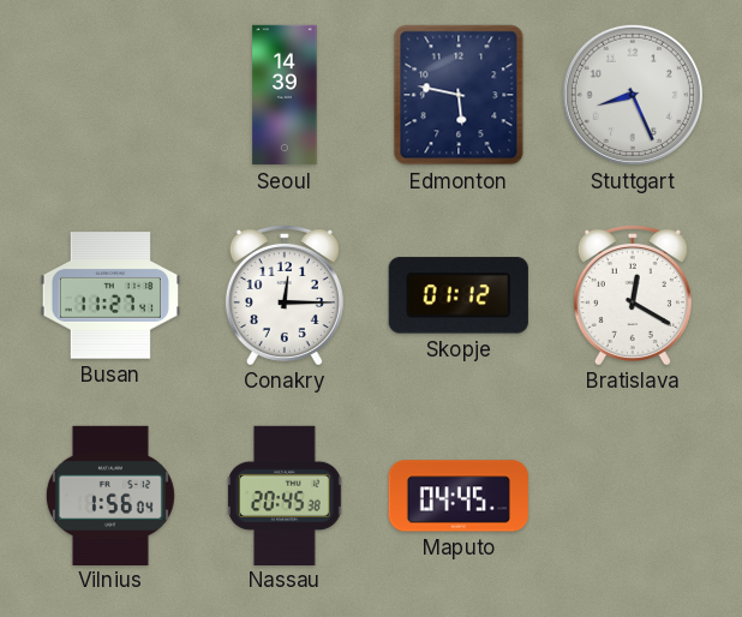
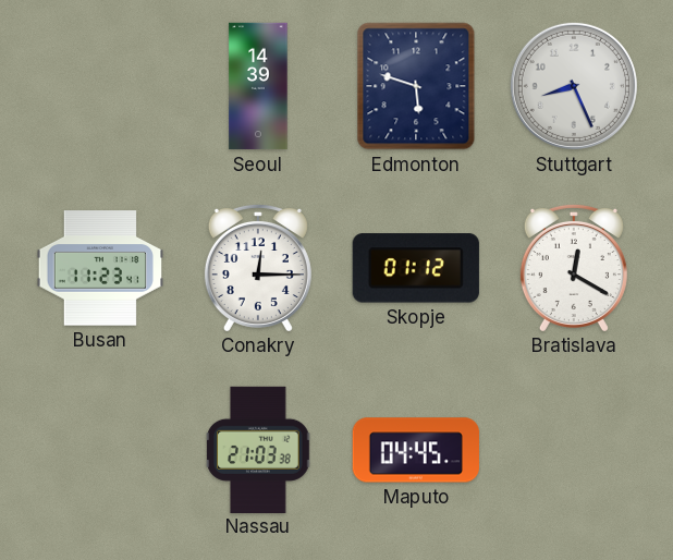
Edmonton: 5:47 -> 5:48 (416, 86)
Busan: 11:27 -> 11:23 (99, 268)
Vilnius: 1:56 -> none (110, 495)
Nassau: 20:45 -> 21:03 (258, 449)
